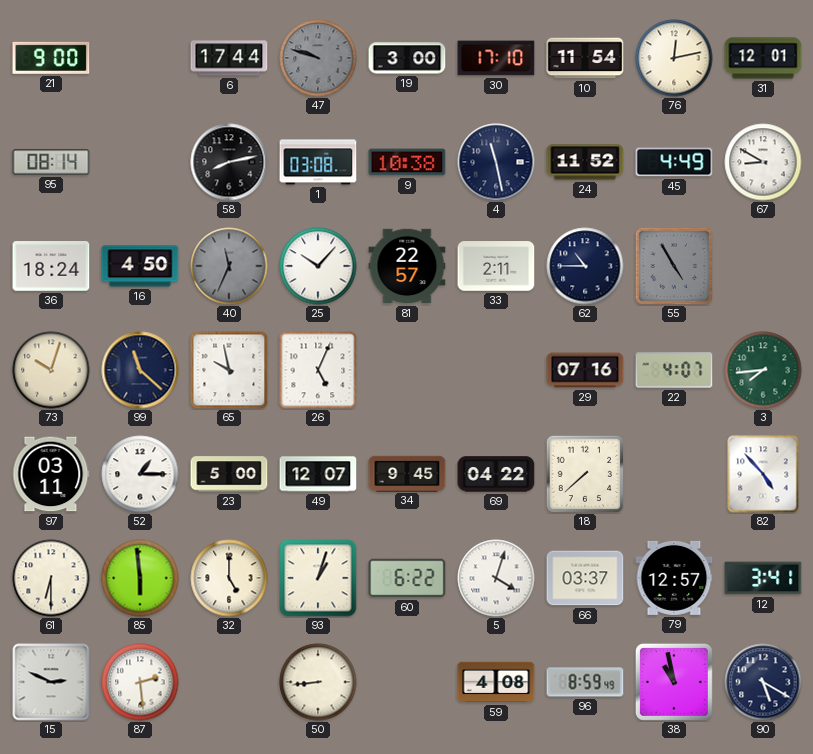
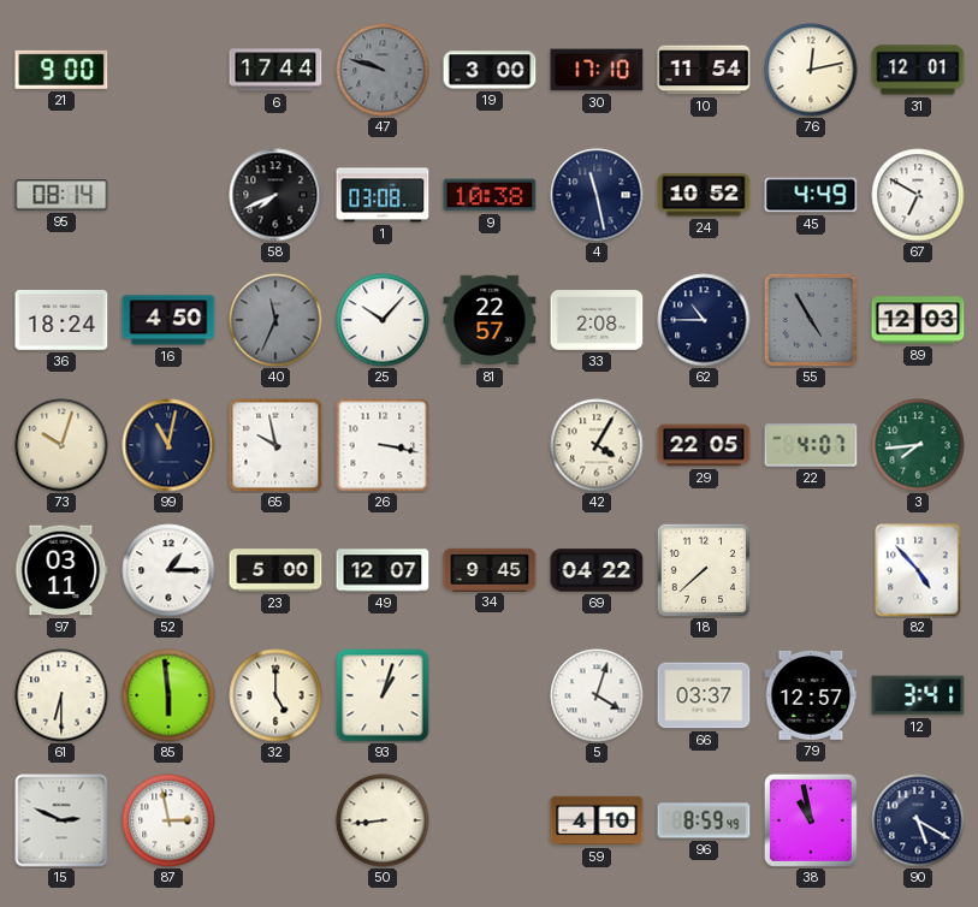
58: 8:13 -> 7:41 (275, 195)
24: 11:52 -> 10:52 (704, 195)
67: 8:50 -> 6:50 (918, 195)
33: 2:11 -> 2:08 (597, 320)
89: none -> 12:03 (918, 320)
99: 11:22 -> 11:02 (168, 445)
26: 5:04 -> 3:17 (383, 445)
42: none -> 4:05 (597, 445)
29: 07:16 -> 22:05 (704, 445)
60: 6:22 -> none (407, 578)
87: 2:29 -> 2:58 (168, 820)
59: 4:08 -> 4:10 (597, 820)
